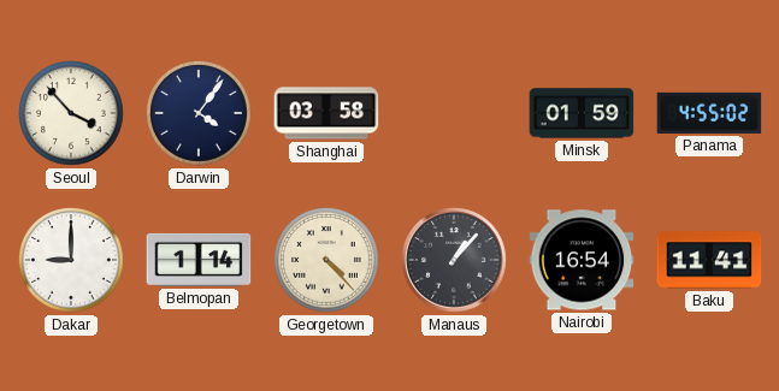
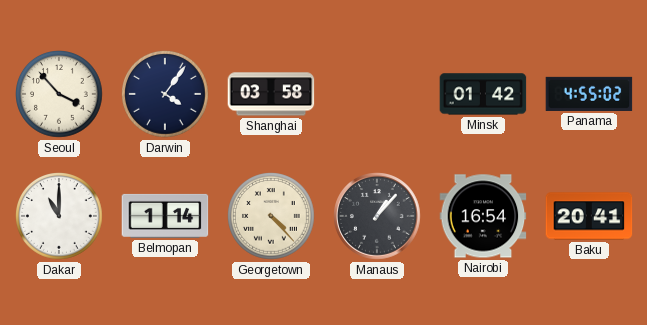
Minsk: 01:59 -> 01:42 (483, 94)
Dakar: 9:00 -> 11:00 (60, 217)
Baku: 11:41 -> 20:41 (589, 216)
